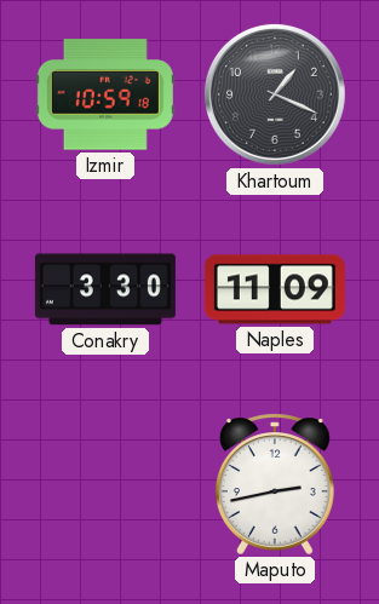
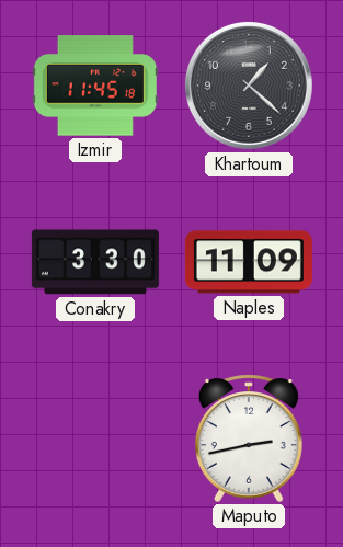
Izmir: 10:59 -> 11:45 (95, 86)
Khartoum: 1:19 -> 1:22 (249, 86)
